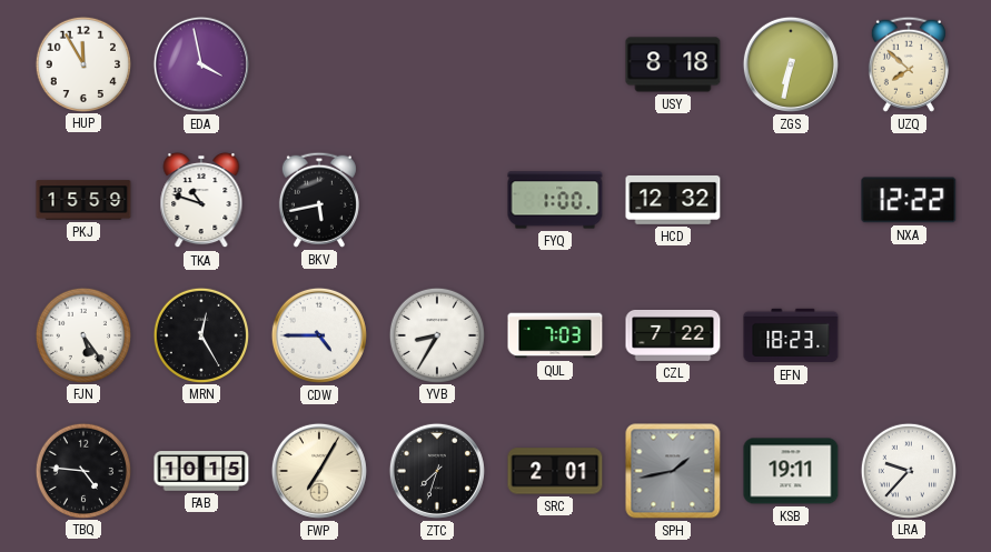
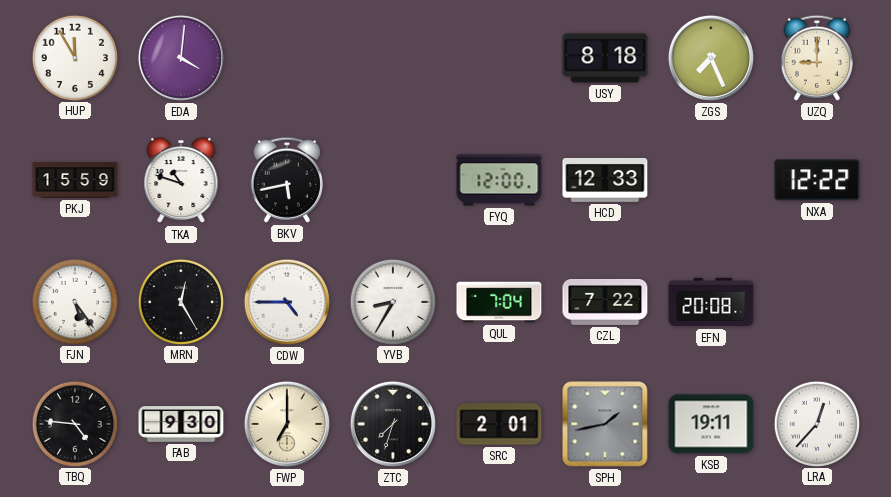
EDA: 3:58 -> 4:01 (181, 58)
ZGS: 6:32 -> 7:26 (711, 58)
UZQ: 7:52 -> 9:00 (817, 58)
FYQ: 1:00 -> 12:00 (499, 180)
HCD: 12:32 -> 12:33 (605, 180)
QUL: 7:03 -> 7:04 (499, 302)
EFN: 18:23 -> 20:08 (711, 302)
FAB: 10:15 -> 9:30 (181, 424)
FWP: 7:05 -> 7:00 (287, 424)
LRA: 9:37 -> 12:37 (816, 423)
